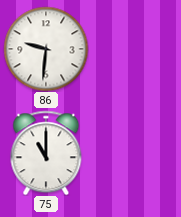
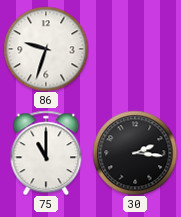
86: 9:31 -> 9:33 (46, 49)
30: none -> 2:16 (135, 153)
